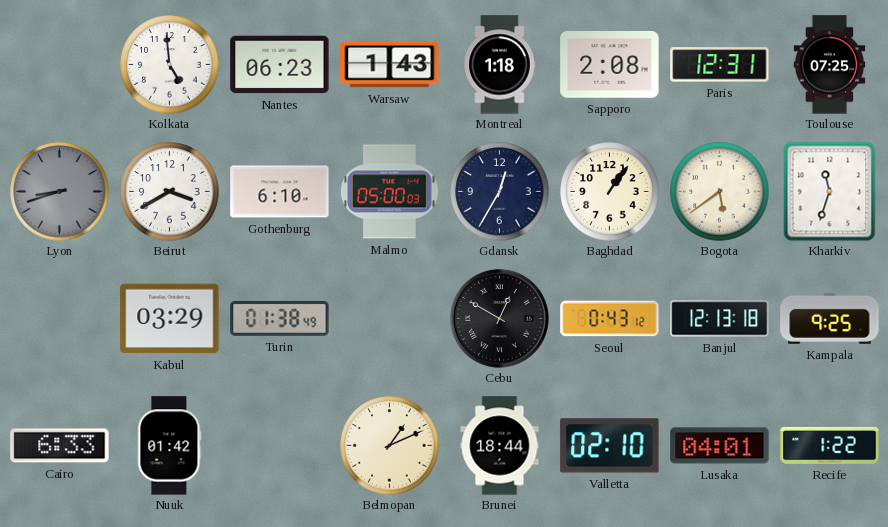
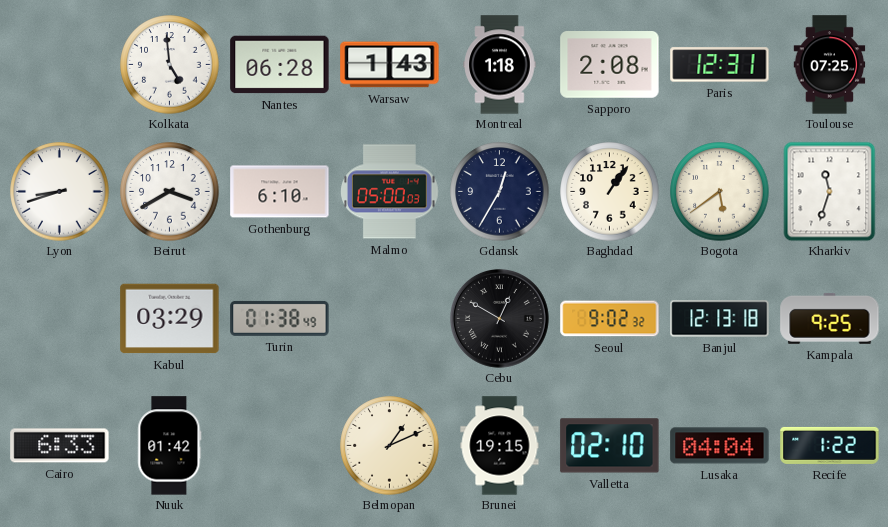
Nantes: 06:23 -> 06:28 (280, 65)
Lyon dial: grey -> white (60, 192)
Seoul: 0:43 -> 9:02 (610, 319)
Brunei: 18:44 -> 19:15 (500, 446)
Lusaka: 04:01 -> 04:04 (720, 446)
